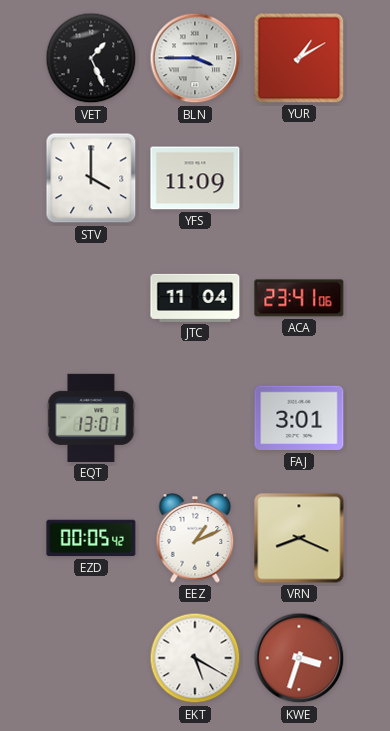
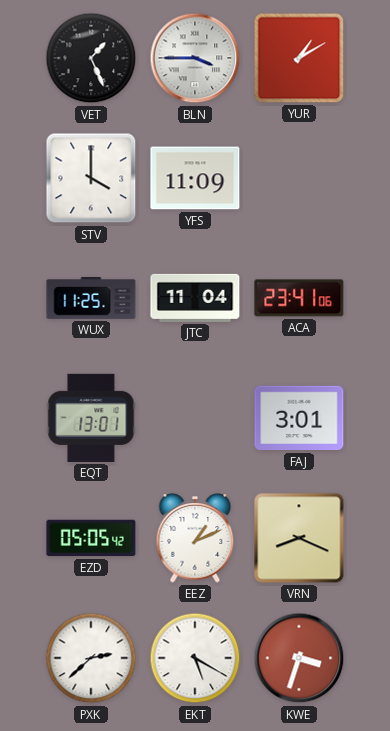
WUX: none -> 11:25 (91, 299)
EZD: 00:05 -> 05:05 (91, 538)
PXK: none -> 2:38 (91, 658)
